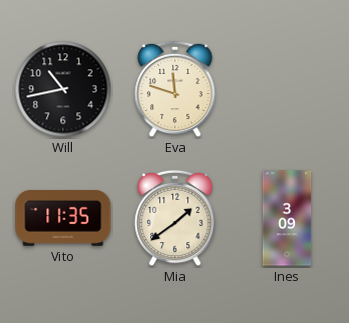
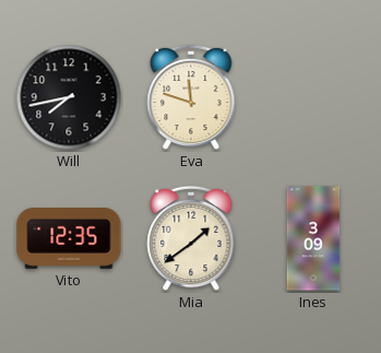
Will: 10:43 -> 7:43 (69, 97)
Vito: 11:35 -> 12:35 (69, 238)
